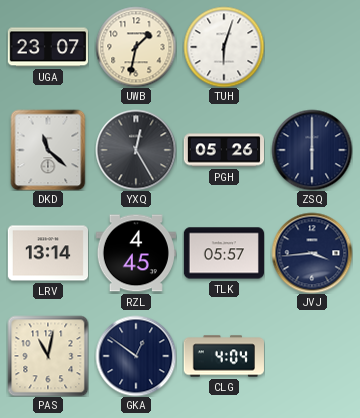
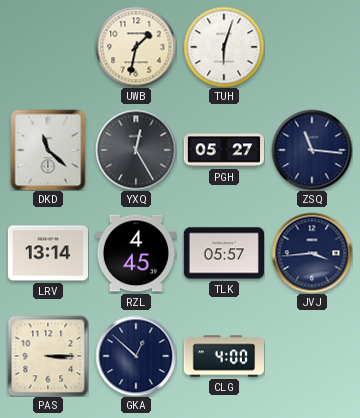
UGA: 23:07 -> none (47, 47)
PGH: 05:26 -> 05:27 (223, 150)
ZSQ: 6:00 -> 11:16 (312, 150)
PAS: 11:02 -> 3:15 (48, 356)
GKA: 12:51 -> 12:52 (136, 356)
CLG: 4:04 -> 4:00 (224, 356)
